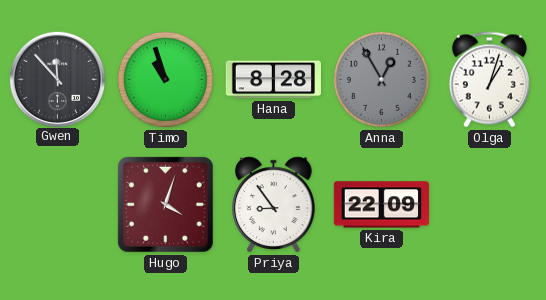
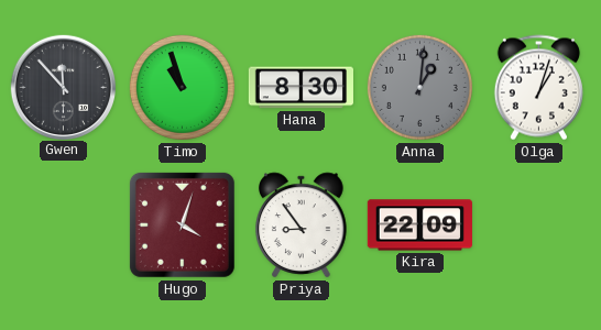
Hana: 8:28 -> 8:30 (300, 88)
Anna: 12:55 -> 1:01 (419, 87)
